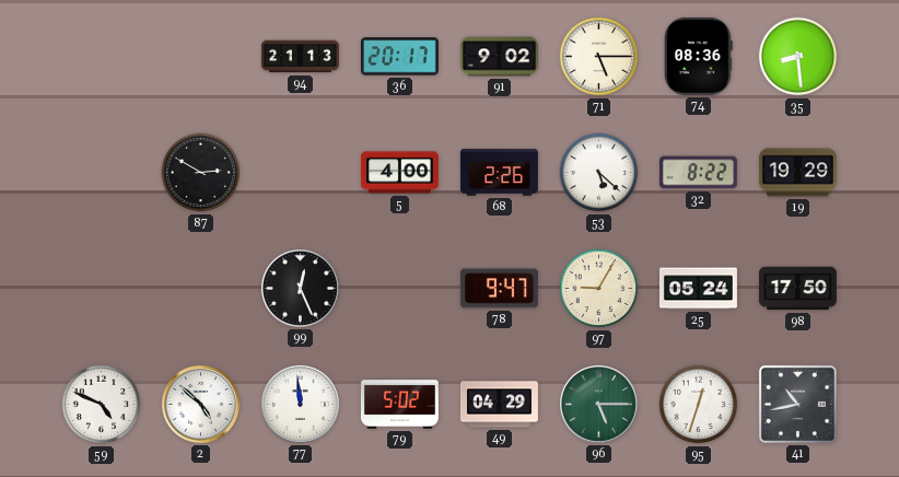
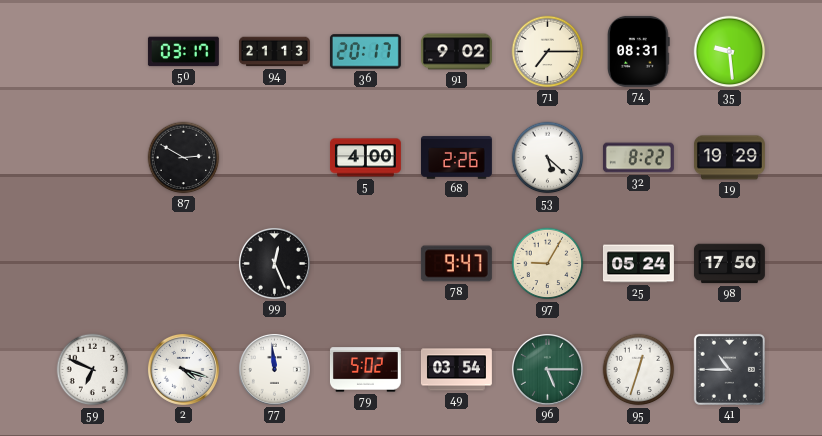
50: none -> 03:17 (183, 52)
71: 5:15 -> 7:15 (548, 52)
74: 08:36 -> 08:31 (639, 51)
35: 8:29 -> 9:29 (730, 52)
59: 4:49 -> 6:49 (93, 370)
2: 4:52 -> 4:18 (183, 369)
49: 04:29 -> 03:54 (456, 370)
41: 10:43 -> 10:45 (729, 369)
